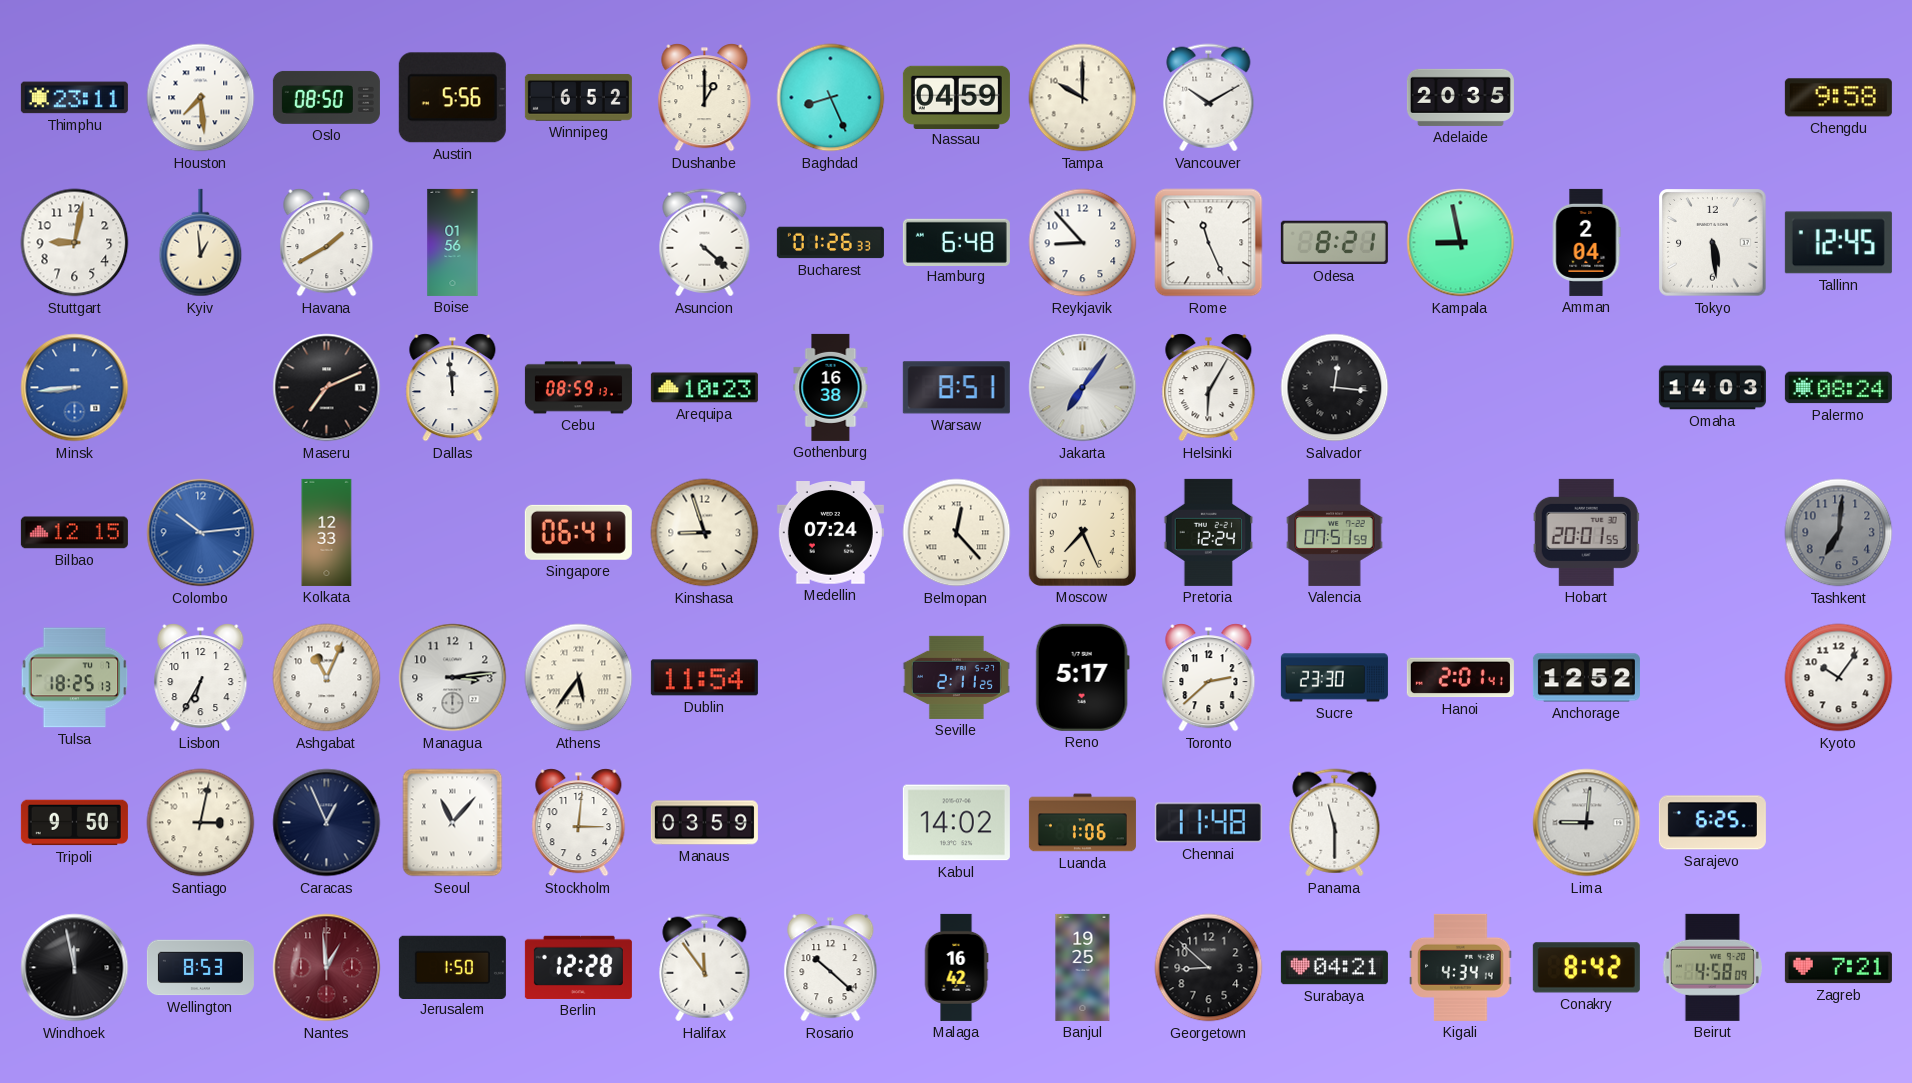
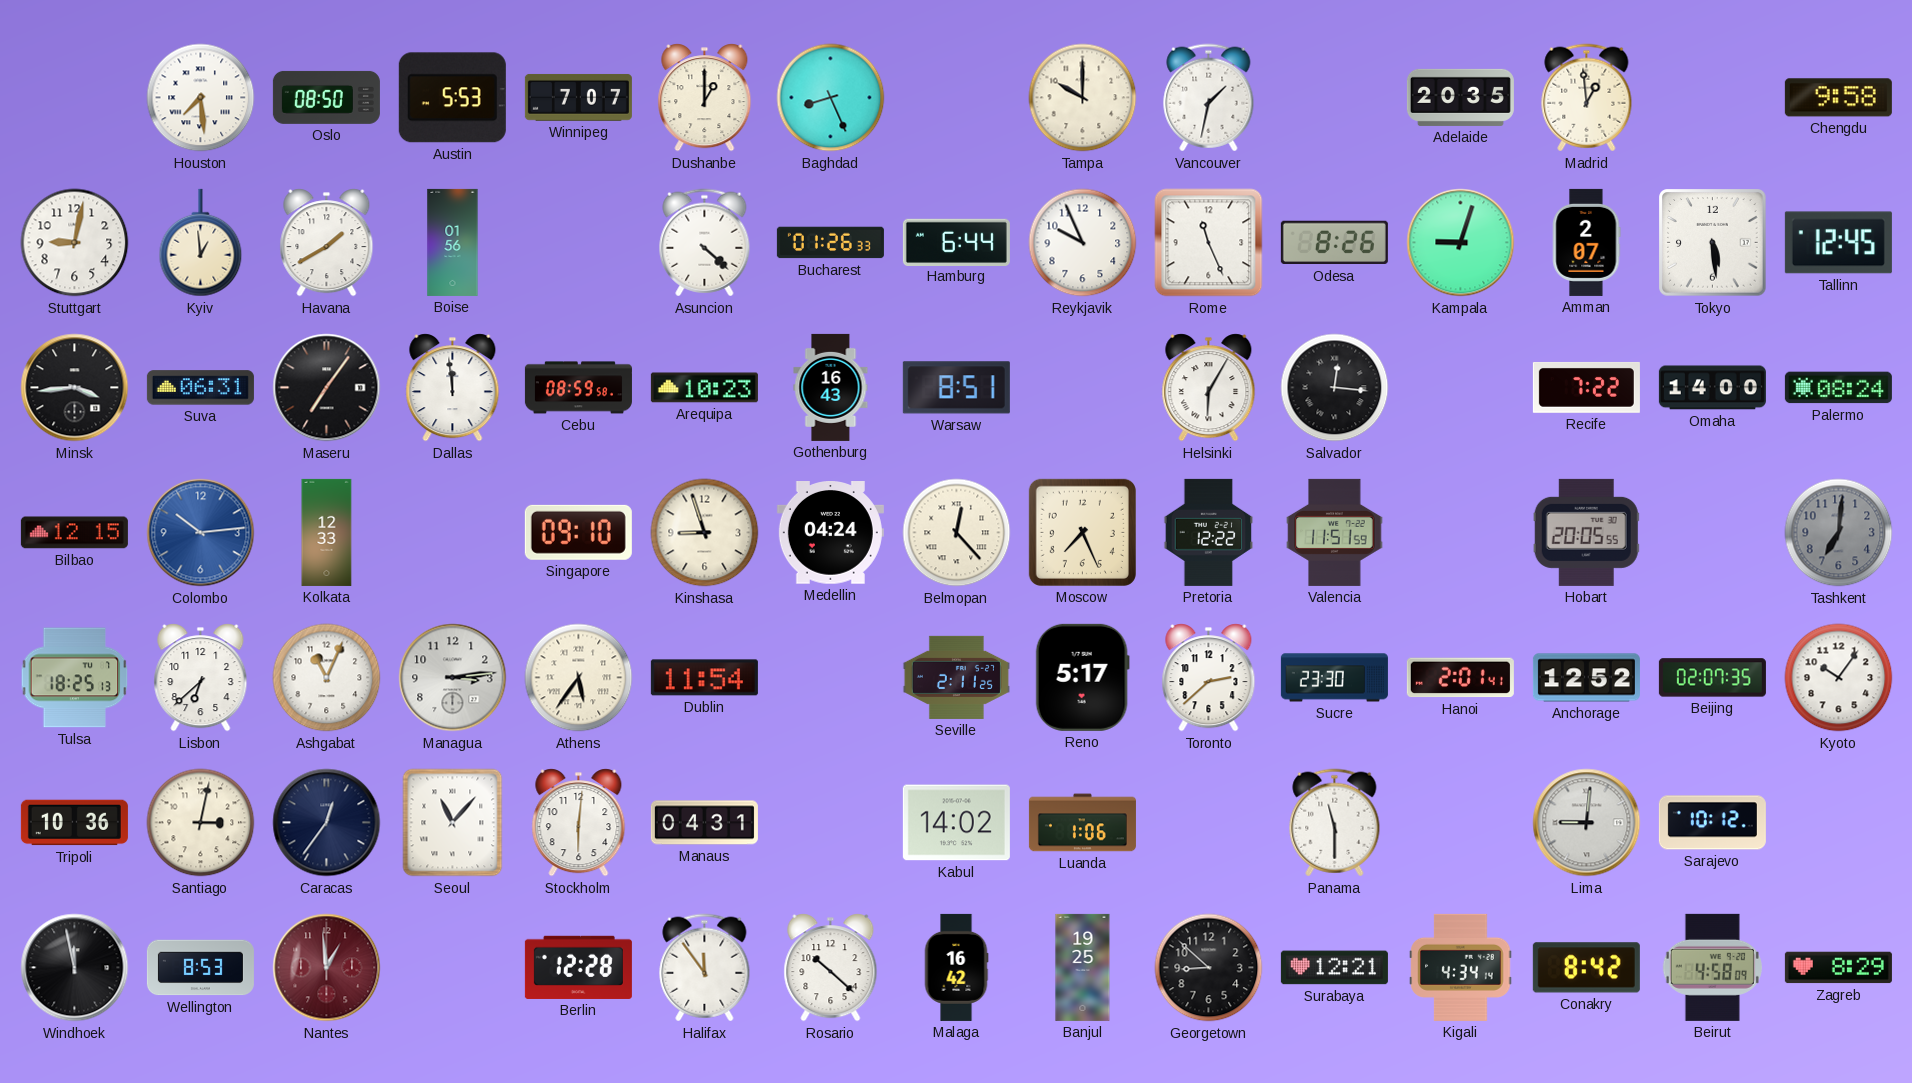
Thimphu: 23:11 -> none (74, 98)
Austin: 5:56 -> 5:53 (452, 98)
Winnipeg: 6:52 -> 7:07 (578, 97)
Nassau: 04:59 -> none (956, 97)
Vancouver: 10:10 -> 1:32 (1209, 98)
Madrid: none -> 12:59 (1587, 98)
Hamburg: 6:48 -> 6:44 (956, 242)
Reykjavik: 8:53 -> 9:56 (1083, 243)
Odesa: 8:21 -> 8:26 (1334, 243)
Kampala: 8:58 -> 9:03 (1461, 243)
Amman: 2:04 -> 2:07 (1586, 242)
Minsk: 8:44 -> 3:44 (75, 388)
Minsk dial: blue -> black (75, 388)
Suva: none -> 06:31 (200, 388)
Maseru: 7:11 -> 7:06 (327, 388)
Cebu: 08:59:13 -> 08:59:58 (578, 388)
Gothenburg: 16:38 -> 16:43 (831, 387)
Jakarta: 7:06 -> none (1083, 388)
Recife: none -> 7:22 (1586, 387)
Omaha: 14:03 -> 14:00 (1712, 388)
Singapore: 06:41 -> 09:10 (578, 532)
Medellin: 07:24 -> 04:24 (830, 533)
Pretoria: 12:24 -> 12:22 (1209, 532)
Valencia: 07:51 -> 11:51 (1335, 532)
Hobart: 20:01 -> 20:05 (1586, 532)
Lisbon: 6:35 -> 6:38 (201, 678)
Beijing: none -> 02:07 (1712, 678)
Tripoli: 9:50 -> 10:36 (74, 823)
Caracas: 12:56 -> 12:36 (327, 823)
Stockholm: 3:01 -> 6:01 (579, 823)
Manaus: 03:59 -> 04:31 (704, 823)
Chennai: 11:48 -> none (1208, 823)
Sarajevo: 6:25 -> 10:12 (1712, 823)
Jerusalem: 1:50 -> none (452, 967)
Surabaya: 04:21 -> 12:21 (1334, 968)
Zagreb: 7:21 -> 8:29 (1838, 968)
